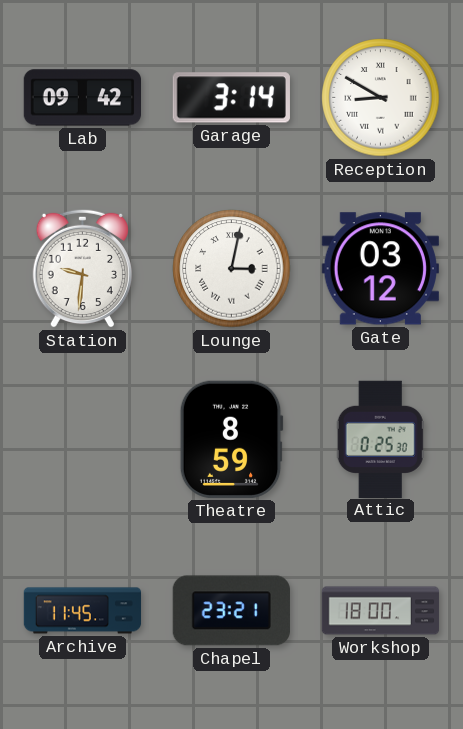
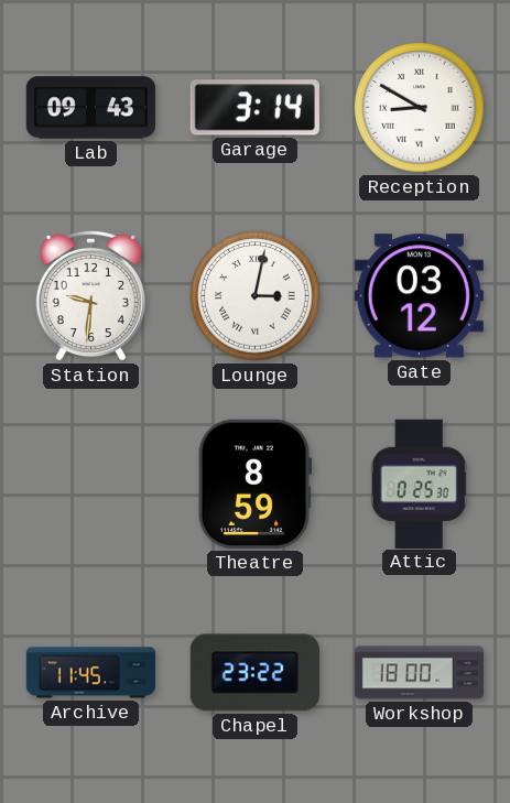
Lab: 09:42 -> 09:43 (90, 108)
Chapel: 23:21 -> 23:22 (254, 673)
